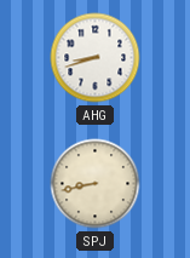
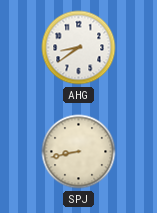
AHG: 8:42 -> 8:39 (79, 48)
